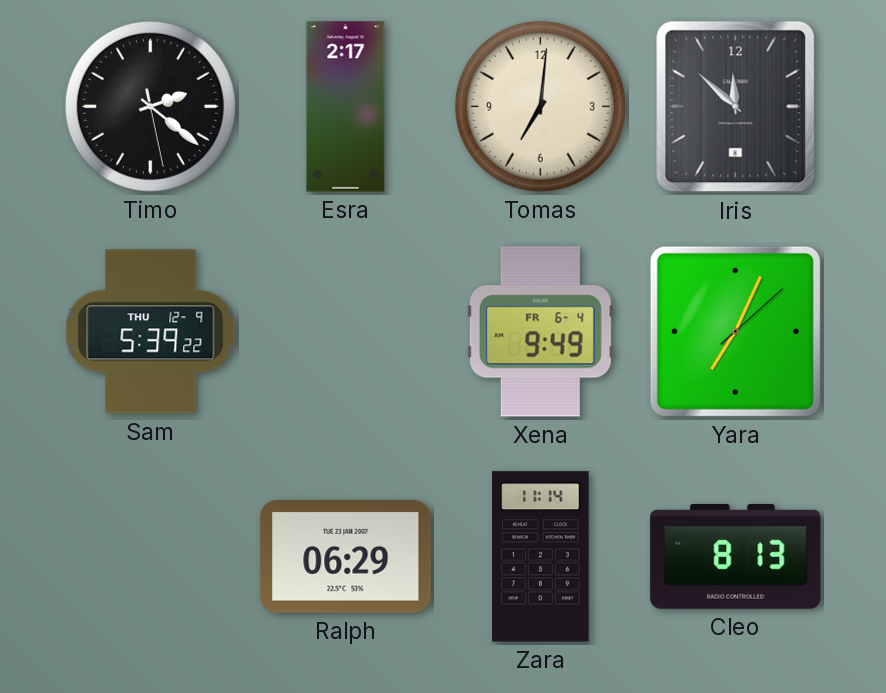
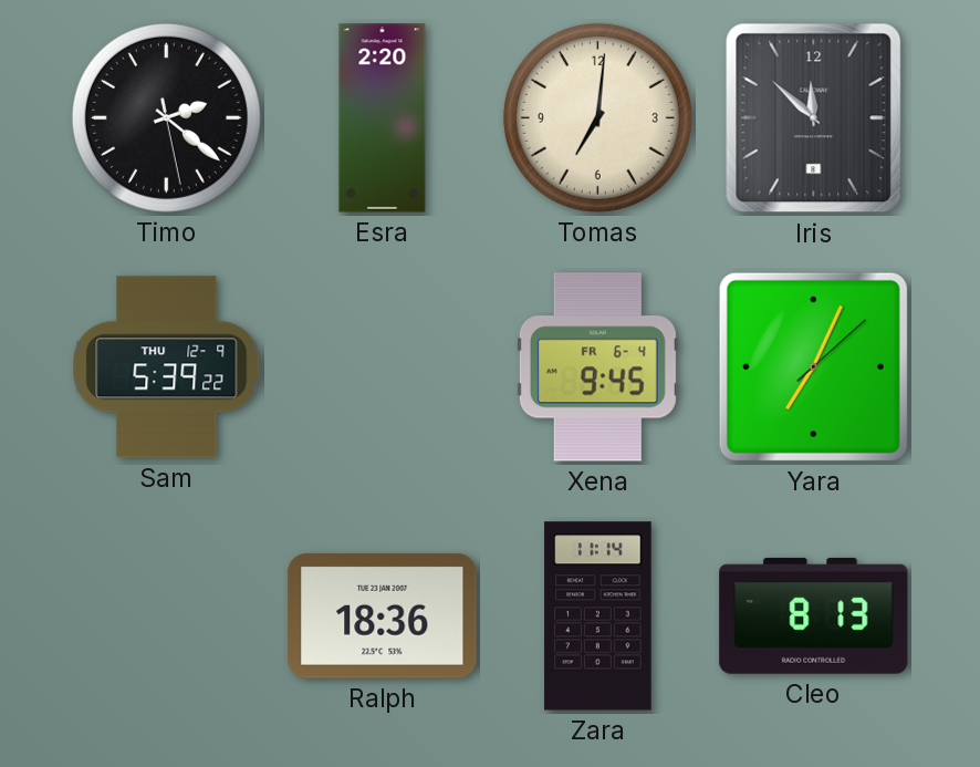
Esra: 2:17 -> 2:20 (383, 118)
Xena: 9:49 -> 9:45 (597, 367)
Ralph: 06:29 -> 18:36 (383, 616)
